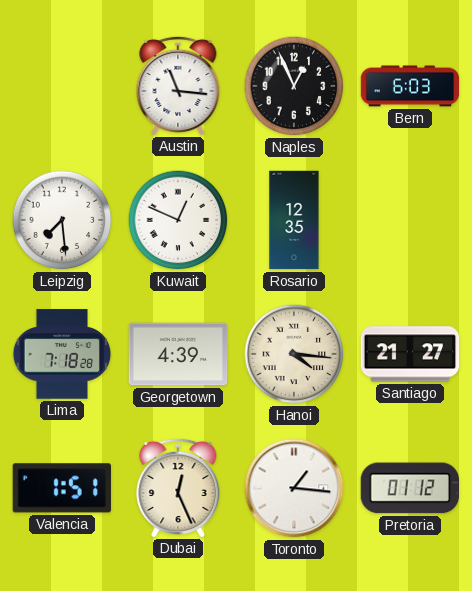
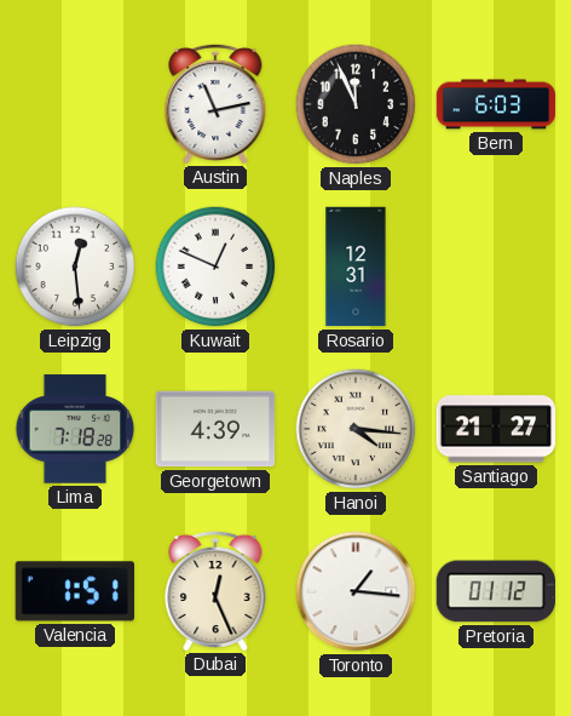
Austin: 11:16 -> 11:13 (215, 103)
Naples: 12:56 -> 11:56 (356, 104)
Leipzig: 7:29 -> 12:29 (75, 267)
Rosario: 12:35 -> 12:31 (356, 267)
